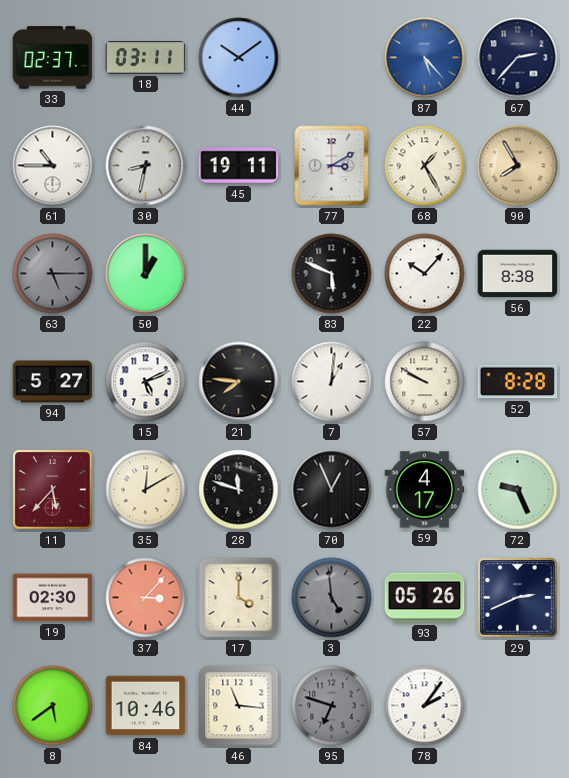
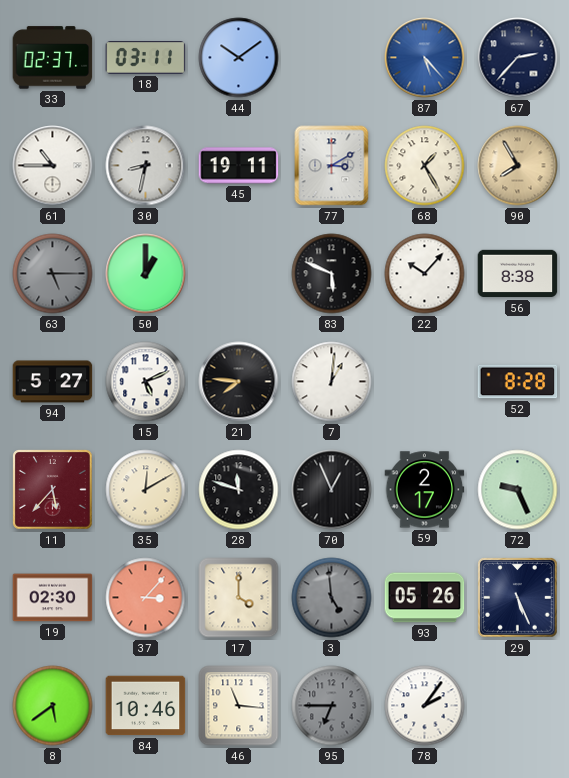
57: 9:50 -> none (425, 382)
59: 4:17 -> 2:17 (425, 490)
29: 2:41 -> 5:26 (518, 598)
95: 6:48 -> 6:45 (332, 706)
